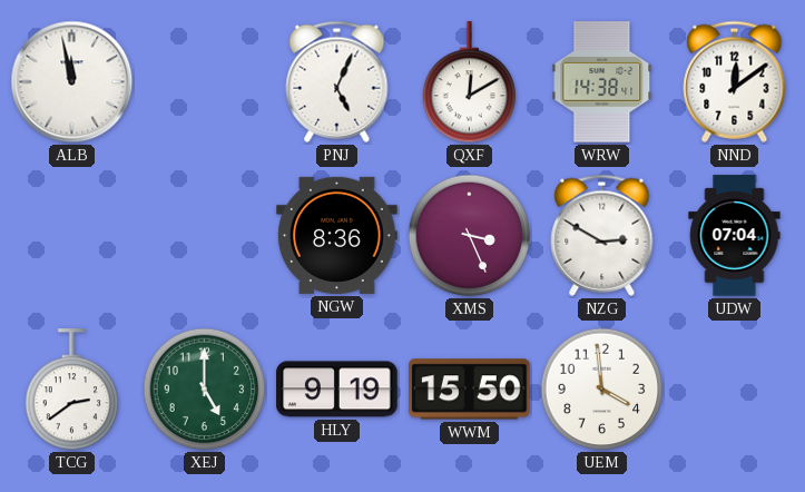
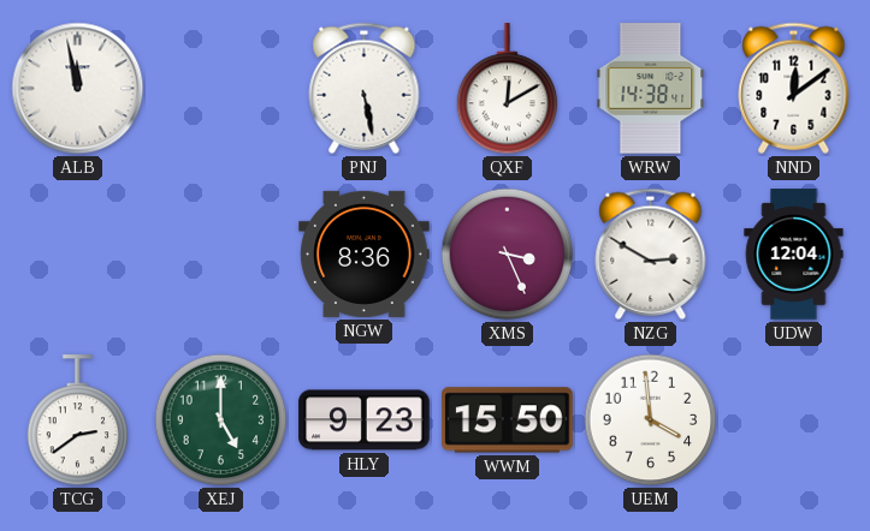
PNJ: 5:04 -> 5:28 (365, 88)
UDW: 07:04 -> 12:04 (794, 255)
HLY: 9:19 -> 9:23 (365, 420)
